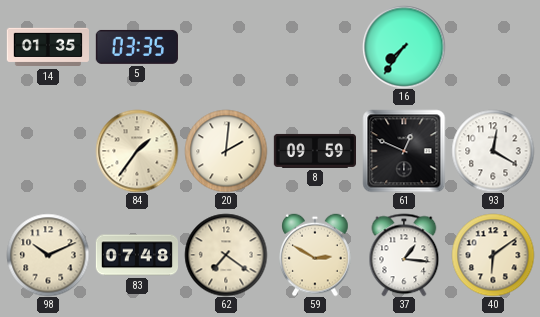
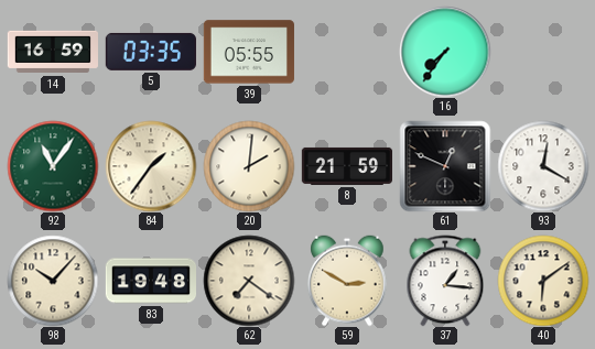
14: 01:35 -> 16:59 (52, 52)
39: none -> 05:55 (248, 52)
92: none -> 11:06 (53, 166)
8: 09:59 -> 21:59 (346, 166)
98: 10:11 -> 10:07 (53, 281)
83: 07:48 -> 19:48 (150, 281)
